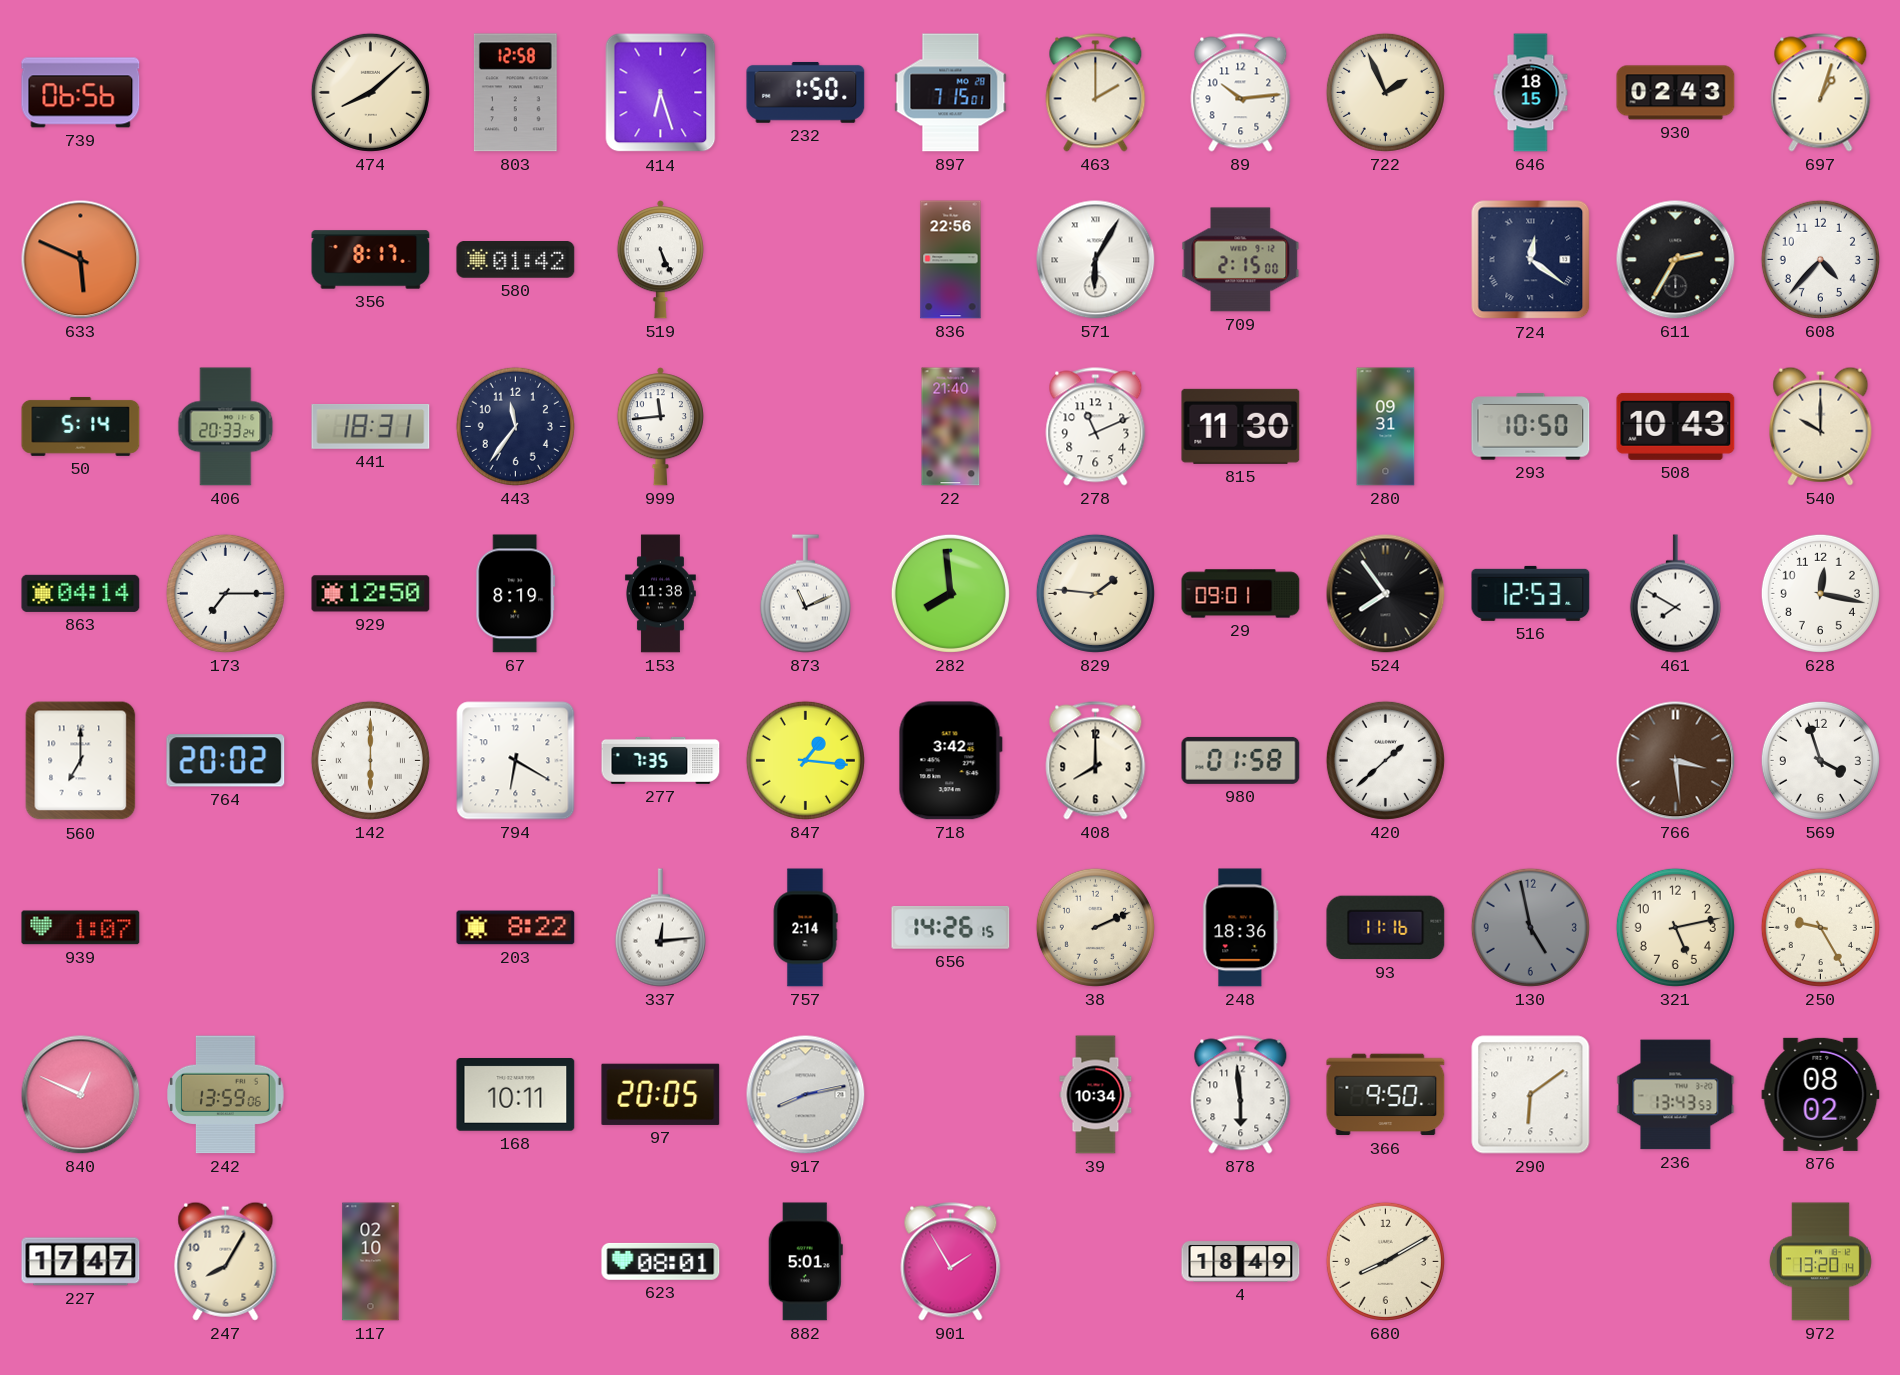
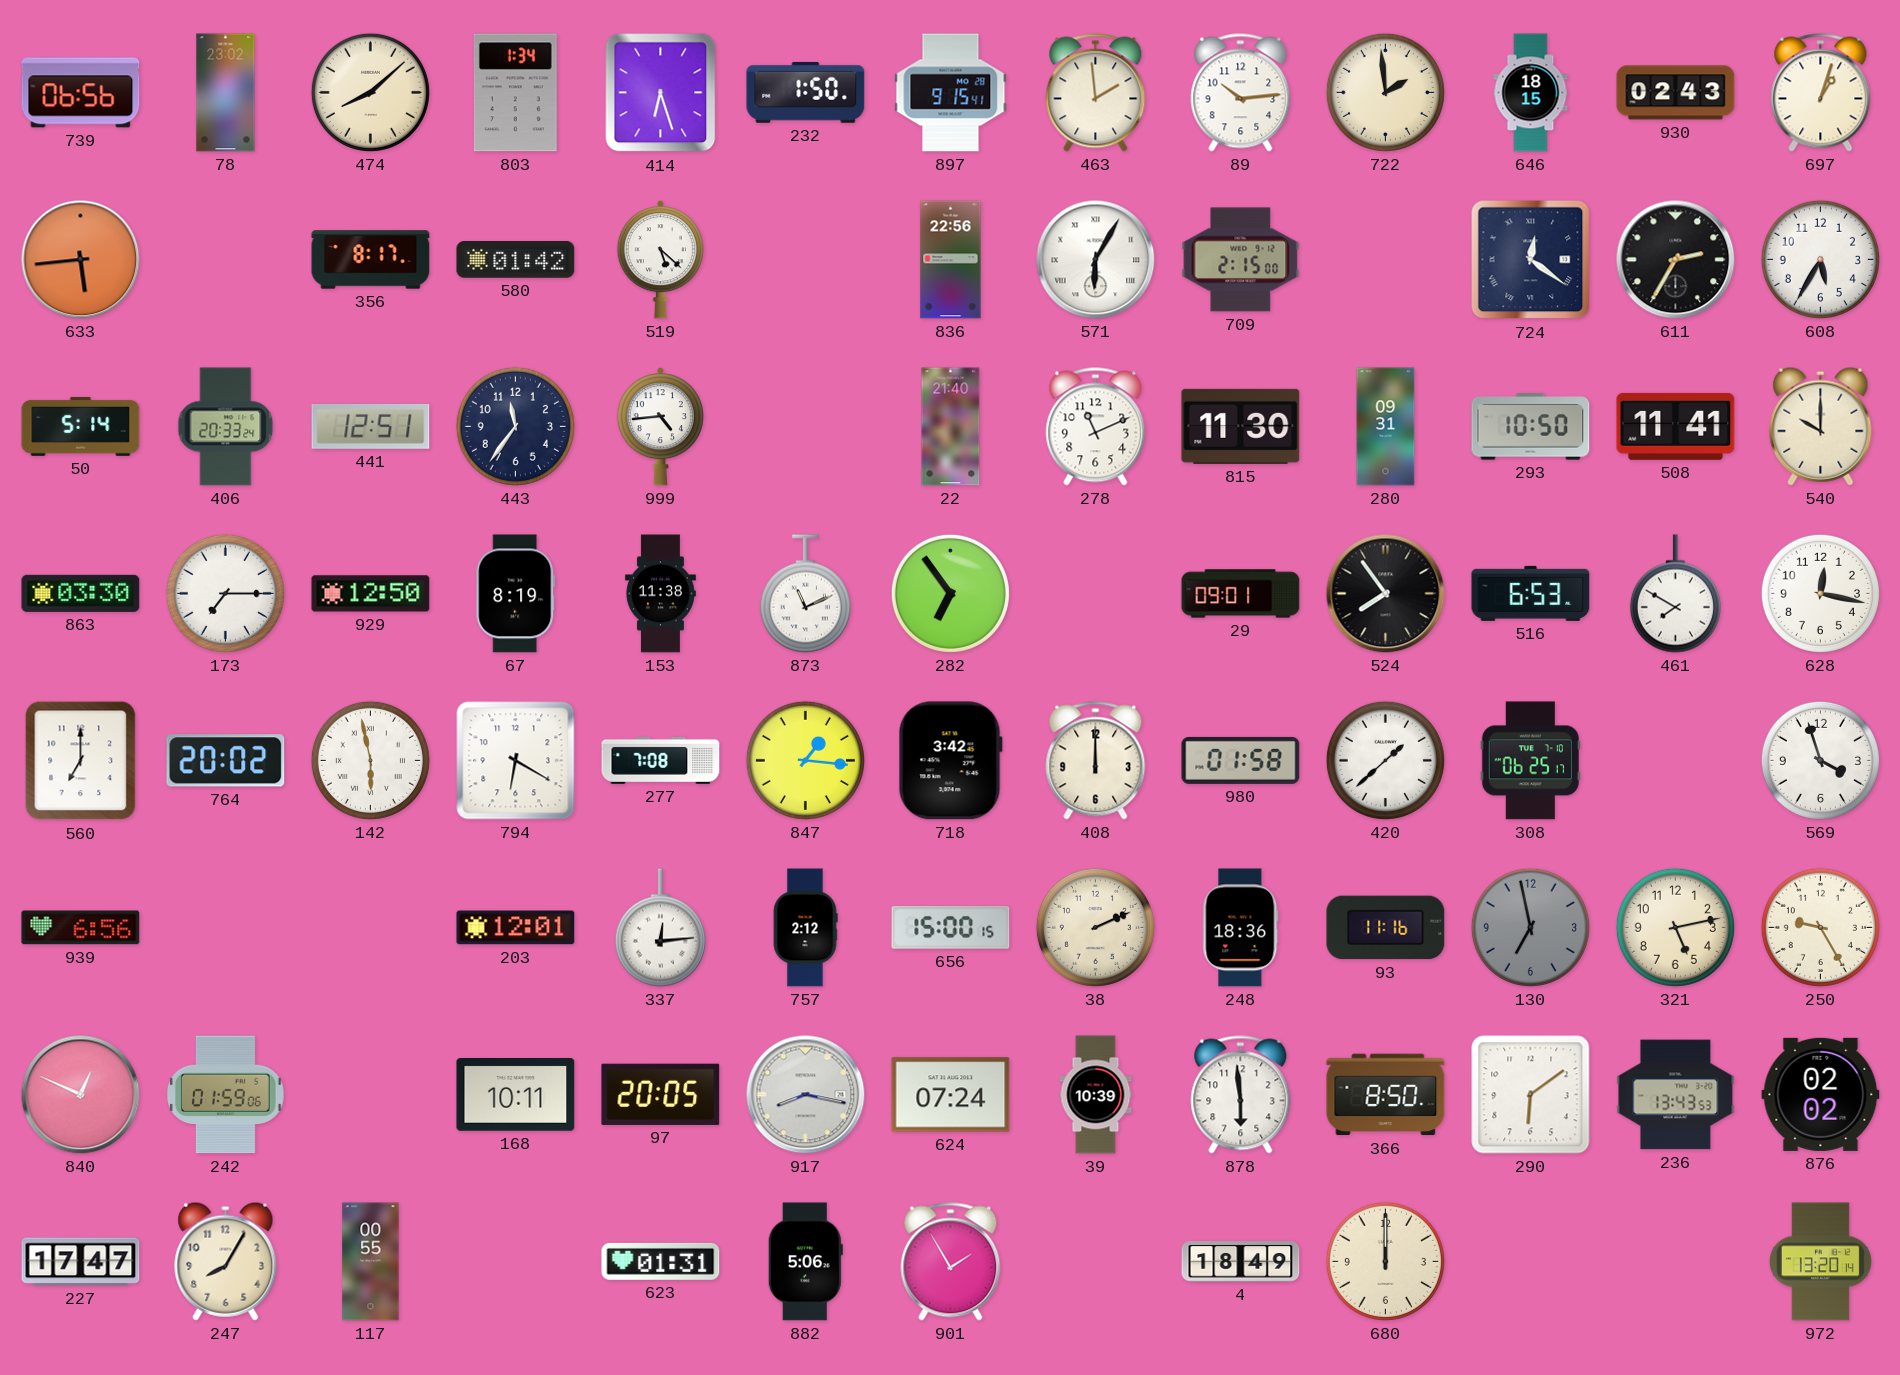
78: none -> 23:02 (226, 93)
803: 12:58 -> 1:34 (515, 93)
897: 7:15 -> 9:15 (951, 93)
463: 2:00 -> 1:59 (1096, 93)
722: 1:56 -> 1:59 (1385, 92)
633: 5:49 -> 5:44 (81, 260)
519: 5:26 -> 5:22 (660, 260)
608: 4:37 -> 5:35 (1820, 259)
441: 18:31 -> 12:51 (371, 426)
999: 11:44 -> 4:44 (660, 427)
508: 10:43 -> 11:41 (1676, 426)
863: 04:14 -> 03:30 (81, 593)
282: 7:59 -> 6:54 (950, 593)
829: 1:46 -> none (1095, 593)
516: 12:53 -> 6:53 (1531, 593)
142: 6:00 -> 5:58 (370, 760)
277: 7:35 -> 7:08 (661, 760)
408: 8:00 -> 12:00 (1096, 761)
308: none -> 06:25 (1530, 761)
766: 3:29 -> none (1676, 761)
939: 1:07 -> 6:56 (81, 928)
203: 8:22 -> 12:01 (516, 928)
757: 2:14 -> 2:12 (805, 928)
656: 14:26 -> 15:00 (951, 927)
130: 4:58 -> 6:58 (1530, 927)
242: 13:59 -> 01:59 (226, 1095)
917: 8:13 -> 8:17 (806, 1095)
624: none -> 07:24 (951, 1095)
39: 10:34 -> 10:39 (1096, 1095)
366: 9:50 -> 8:50 (1386, 1095)
876: 08:02 -> 02:02 (1821, 1094)
117: 02:10 -> 00:55 (371, 1262)
623: 08:01 -> 01:31 (661, 1261)
882: 5:01 -> 5:06 (805, 1262)
680: 8:10 -> 12:00 (1385, 1261)
